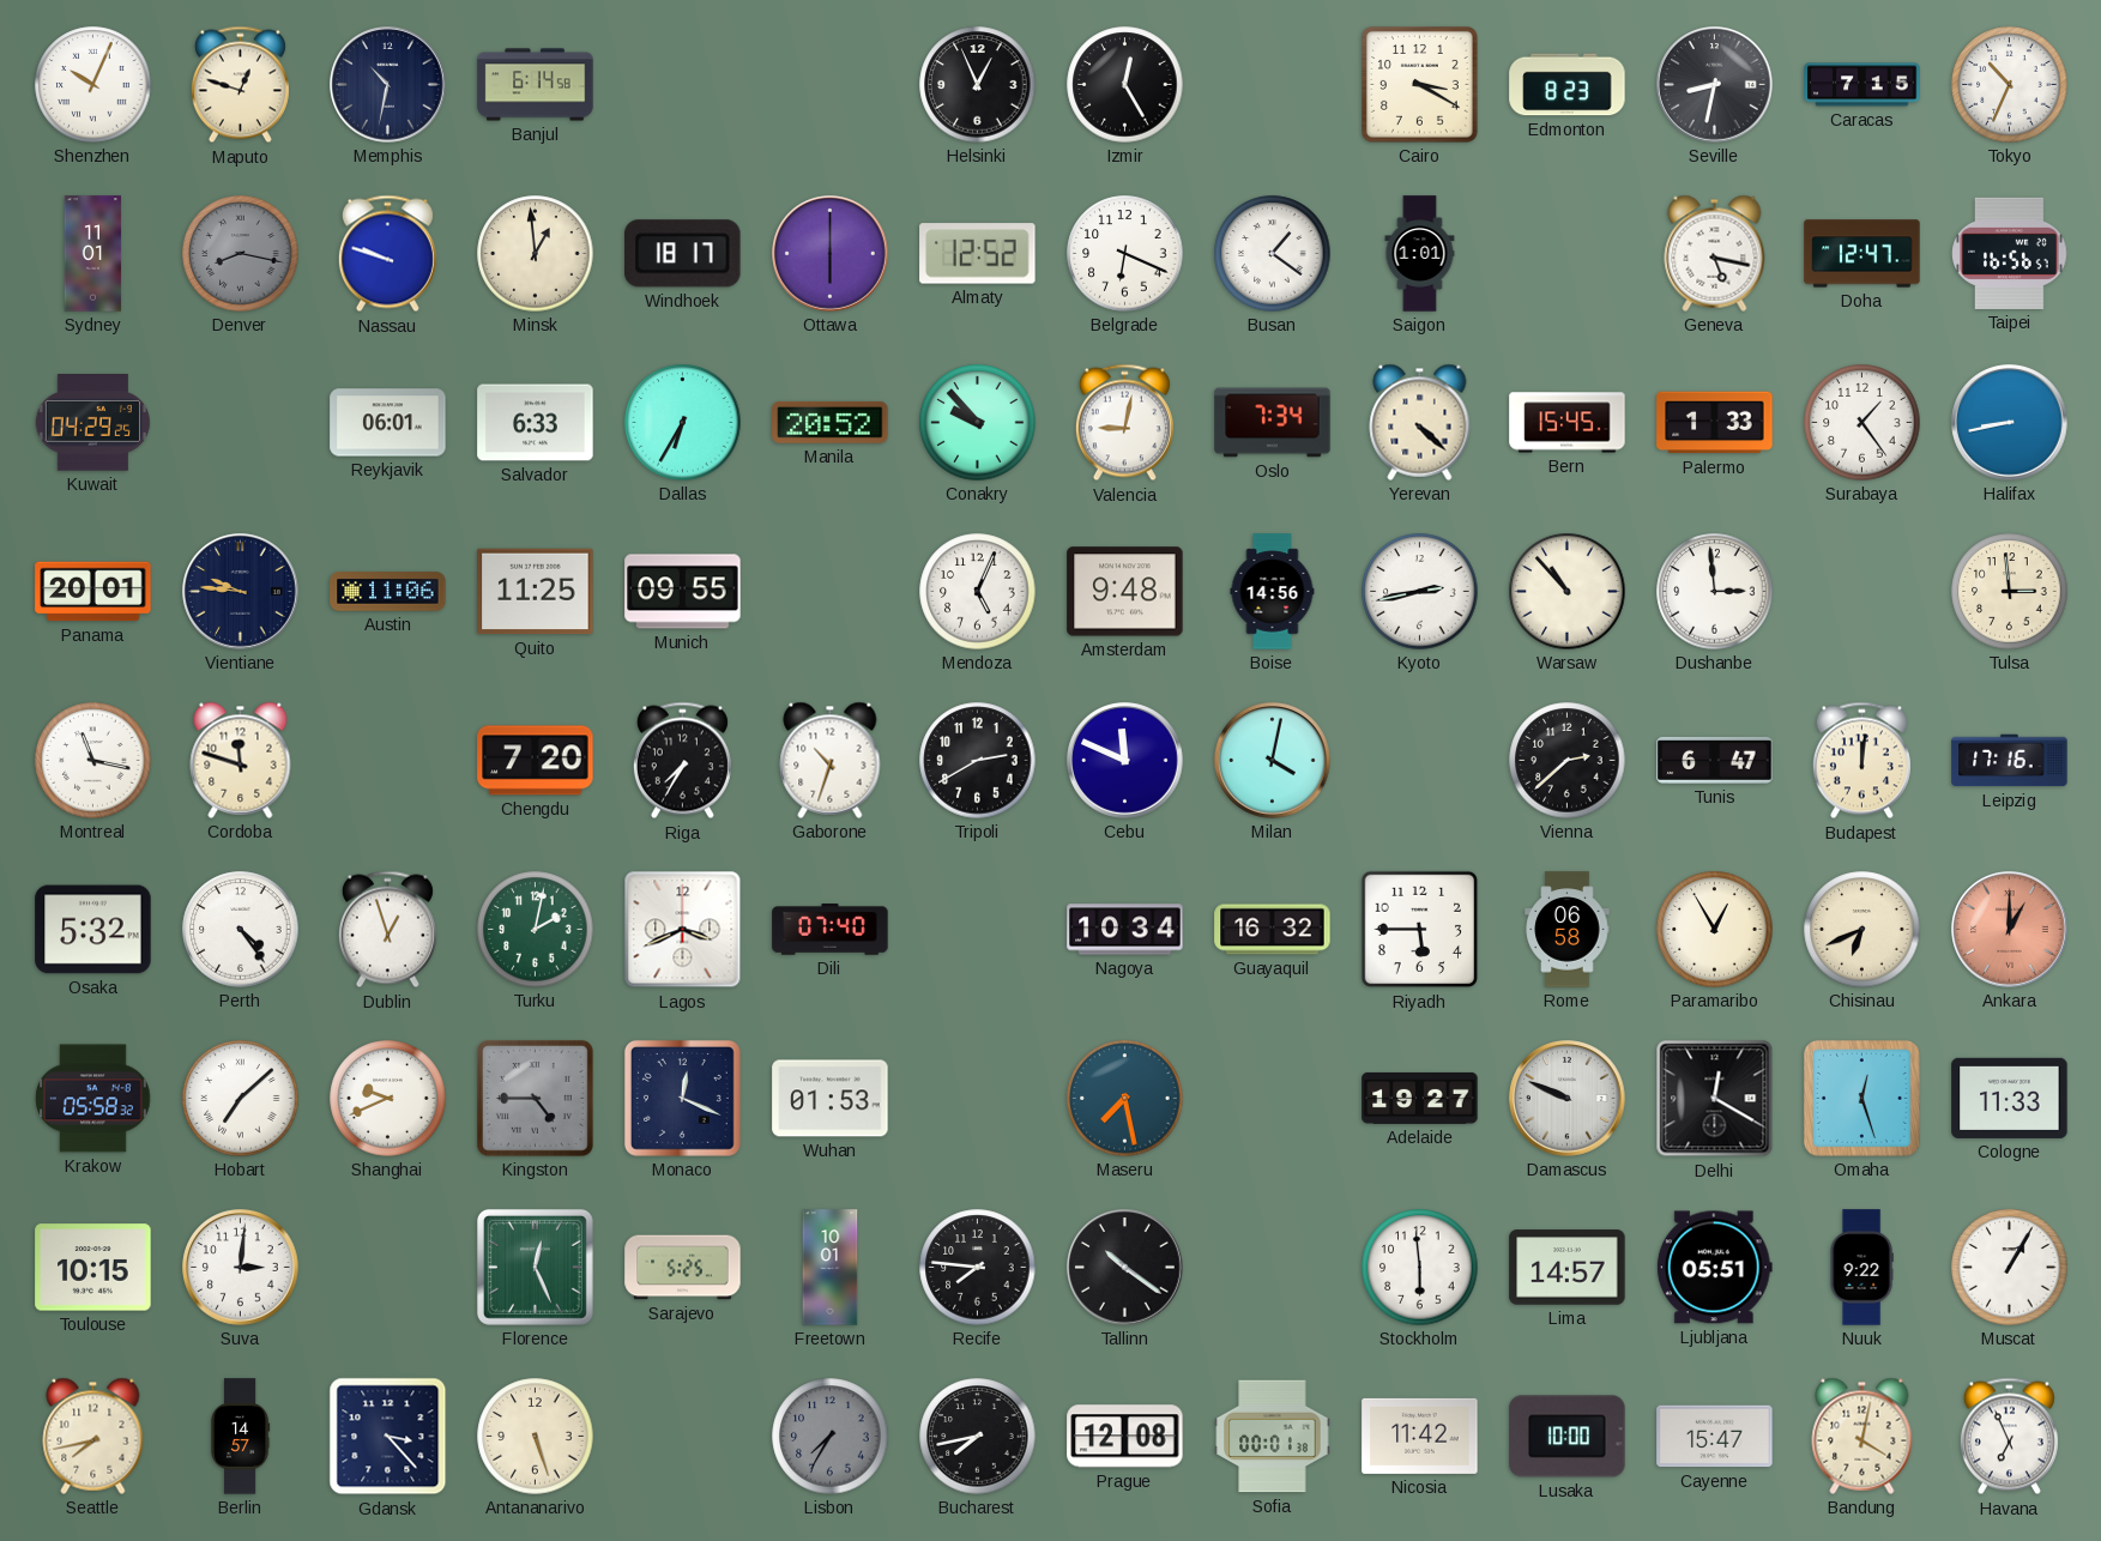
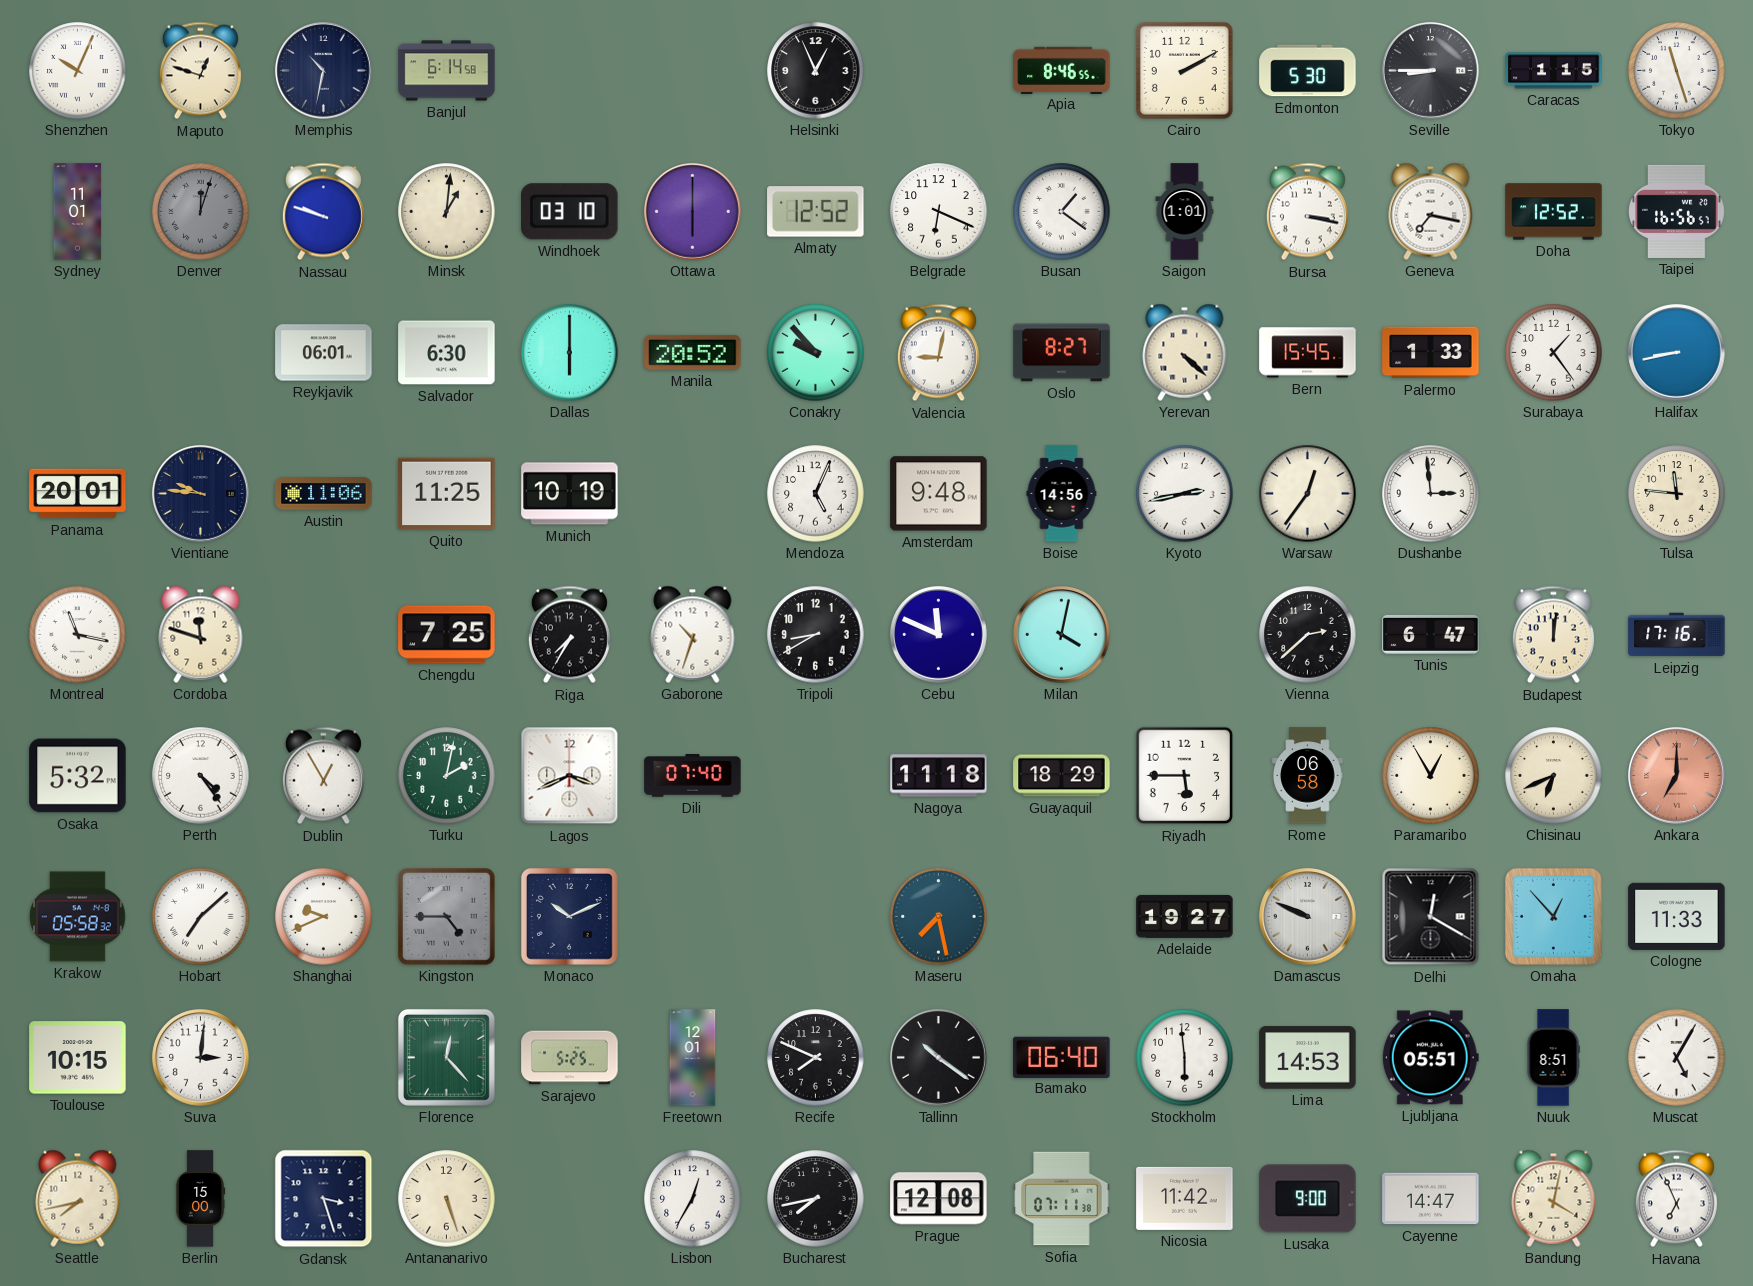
Izmir: 12:25 -> none (1125, 85)
Apia: none -> 8:46 (1062, 70)
Cairo: 3:20 -> 2:10 (1185, 71)
Edmonton: 8:23 -> 5:30 (1308, 71)
Seville: 8:32 -> 8:45 (1431, 71)
Caracas: 7:15 -> 1:15 (1554, 71)
Tokyo: 10:34 -> 11:27 (1677, 71)
Denver: 8:17 -> 12:03 (201, 212)
Minsk: 12:59 -> 1:01 (447, 212)
Windhoek: 18:17 -> 03:10 (570, 212)
Bursa: none -> 3:17 (1307, 212)
Geneva: 5:17 -> 7:17 (1431, 211)
Doha: 12:47 -> 12:52 (1554, 212)
Kuwait: 04:29 -> none (92, 423)
Salvador: 6:33 -> 6:30 (447, 353)
Dallas: 6:35 -> 6:00 (570, 353)
Oslo: 7:34 -> 8:27 (1062, 353)
Munich: 09:55 -> 10:19 (570, 494)
Warsaw: 10:53 -> 12:36 (1308, 494)
Tulsa: 2:59 -> 11:46 (1677, 494)
Chengdu: 7:20 -> 7:25 (447, 635)
Tripoli: 2:40 -> 8:40 (816, 635)
Dublin: 12:57 -> 12:55 (323, 776)
Nagoya: 10:34 -> 11:18 (939, 776)
Guayaquil: 16:32 -> 18:29 (1062, 776)
Ankara: 1:00 -> 7:00 (1677, 776)
Monaco: 12:19 -> 10:11 (569, 916)
Wuhan: 01:53 -> none (831, 1099)
Omaha: 12:27 -> 12:53 (1553, 916)
Florence: 12:26 -> 12:23 (446, 1057)
Freetown: 10:01 -> 12:01 (693, 1058)
Recife: 7:46 -> 7:49 (816, 1058)
Bamako: none -> 06:40 (1062, 1057)
Lima: 14:57 -> 14:53 (1308, 1058)
Nuuk: 9:22 -> 8:51 (1553, 1058)
Muscat: 1:05 -> 5:05 (1677, 1058)
Berlin: 14:57 -> 15:00 (200, 1199)
Gdansk: 3:23 -> 3:27 (324, 1199)
Lisbon: 7:35 -> 12:35 (693, 1199)
Lisbon dial: grey -> white (693, 1199)
Sofia: 00:01 -> 07:11 (1062, 1199)
Lusaka: 10:00 -> 9:00 (1308, 1199)
Cayenne: 15:47 -> 14:47 (1431, 1199)
